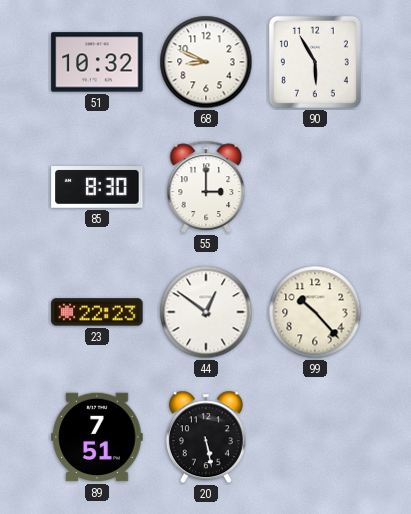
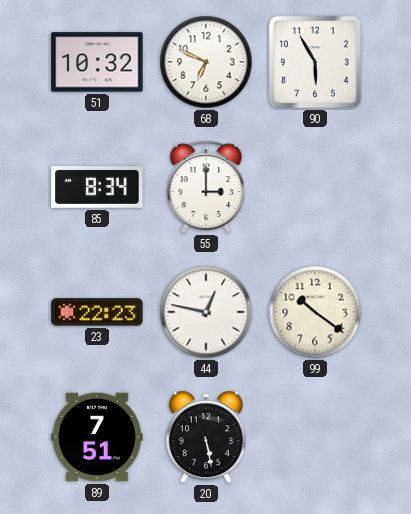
68: 8:49 -> 6:49 (206, 62)
85: 8:30 -> 8:34 (97, 188)
44: 12:51 -> 12:47 (206, 312)
99: 10:23 -> 10:21 (315, 312)
